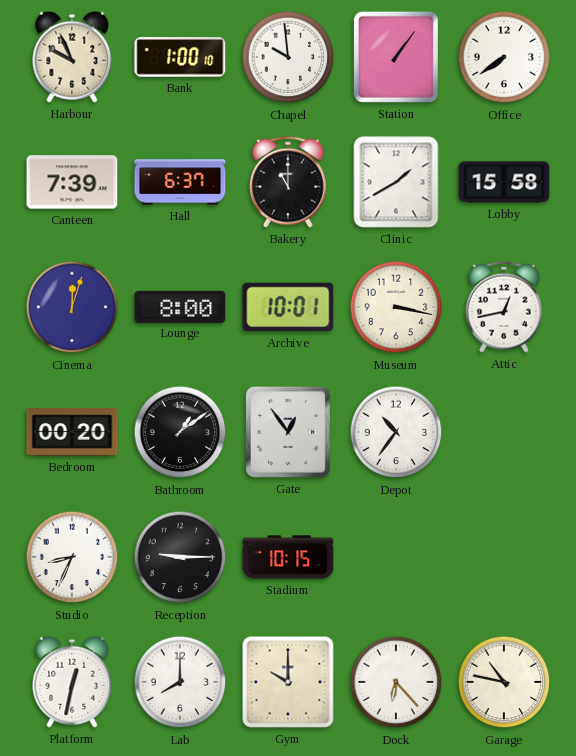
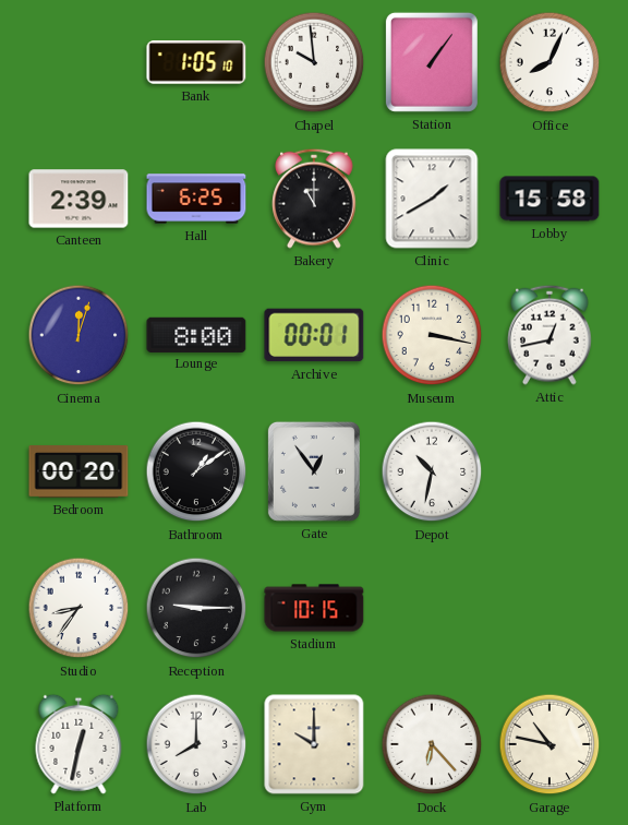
Harbour: 9:56 -> none (72, 57)
Bank: 1:00 -> 1:05 (196, 62)
Office: 7:39 -> 8:04 (549, 62)
Canteen: 7:39 -> 2:39 (78, 199)
Hall: 6:37 -> 6:25 (196, 199)
Archive: 10:01 -> 00:01 (314, 335)
Depot: 10:36 -> 10:32 (432, 471)
Studio: 8:34 -> 8:36 (78, 608)
